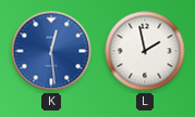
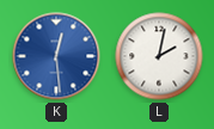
L: 1:58 -> 2:02 (159, 56)
